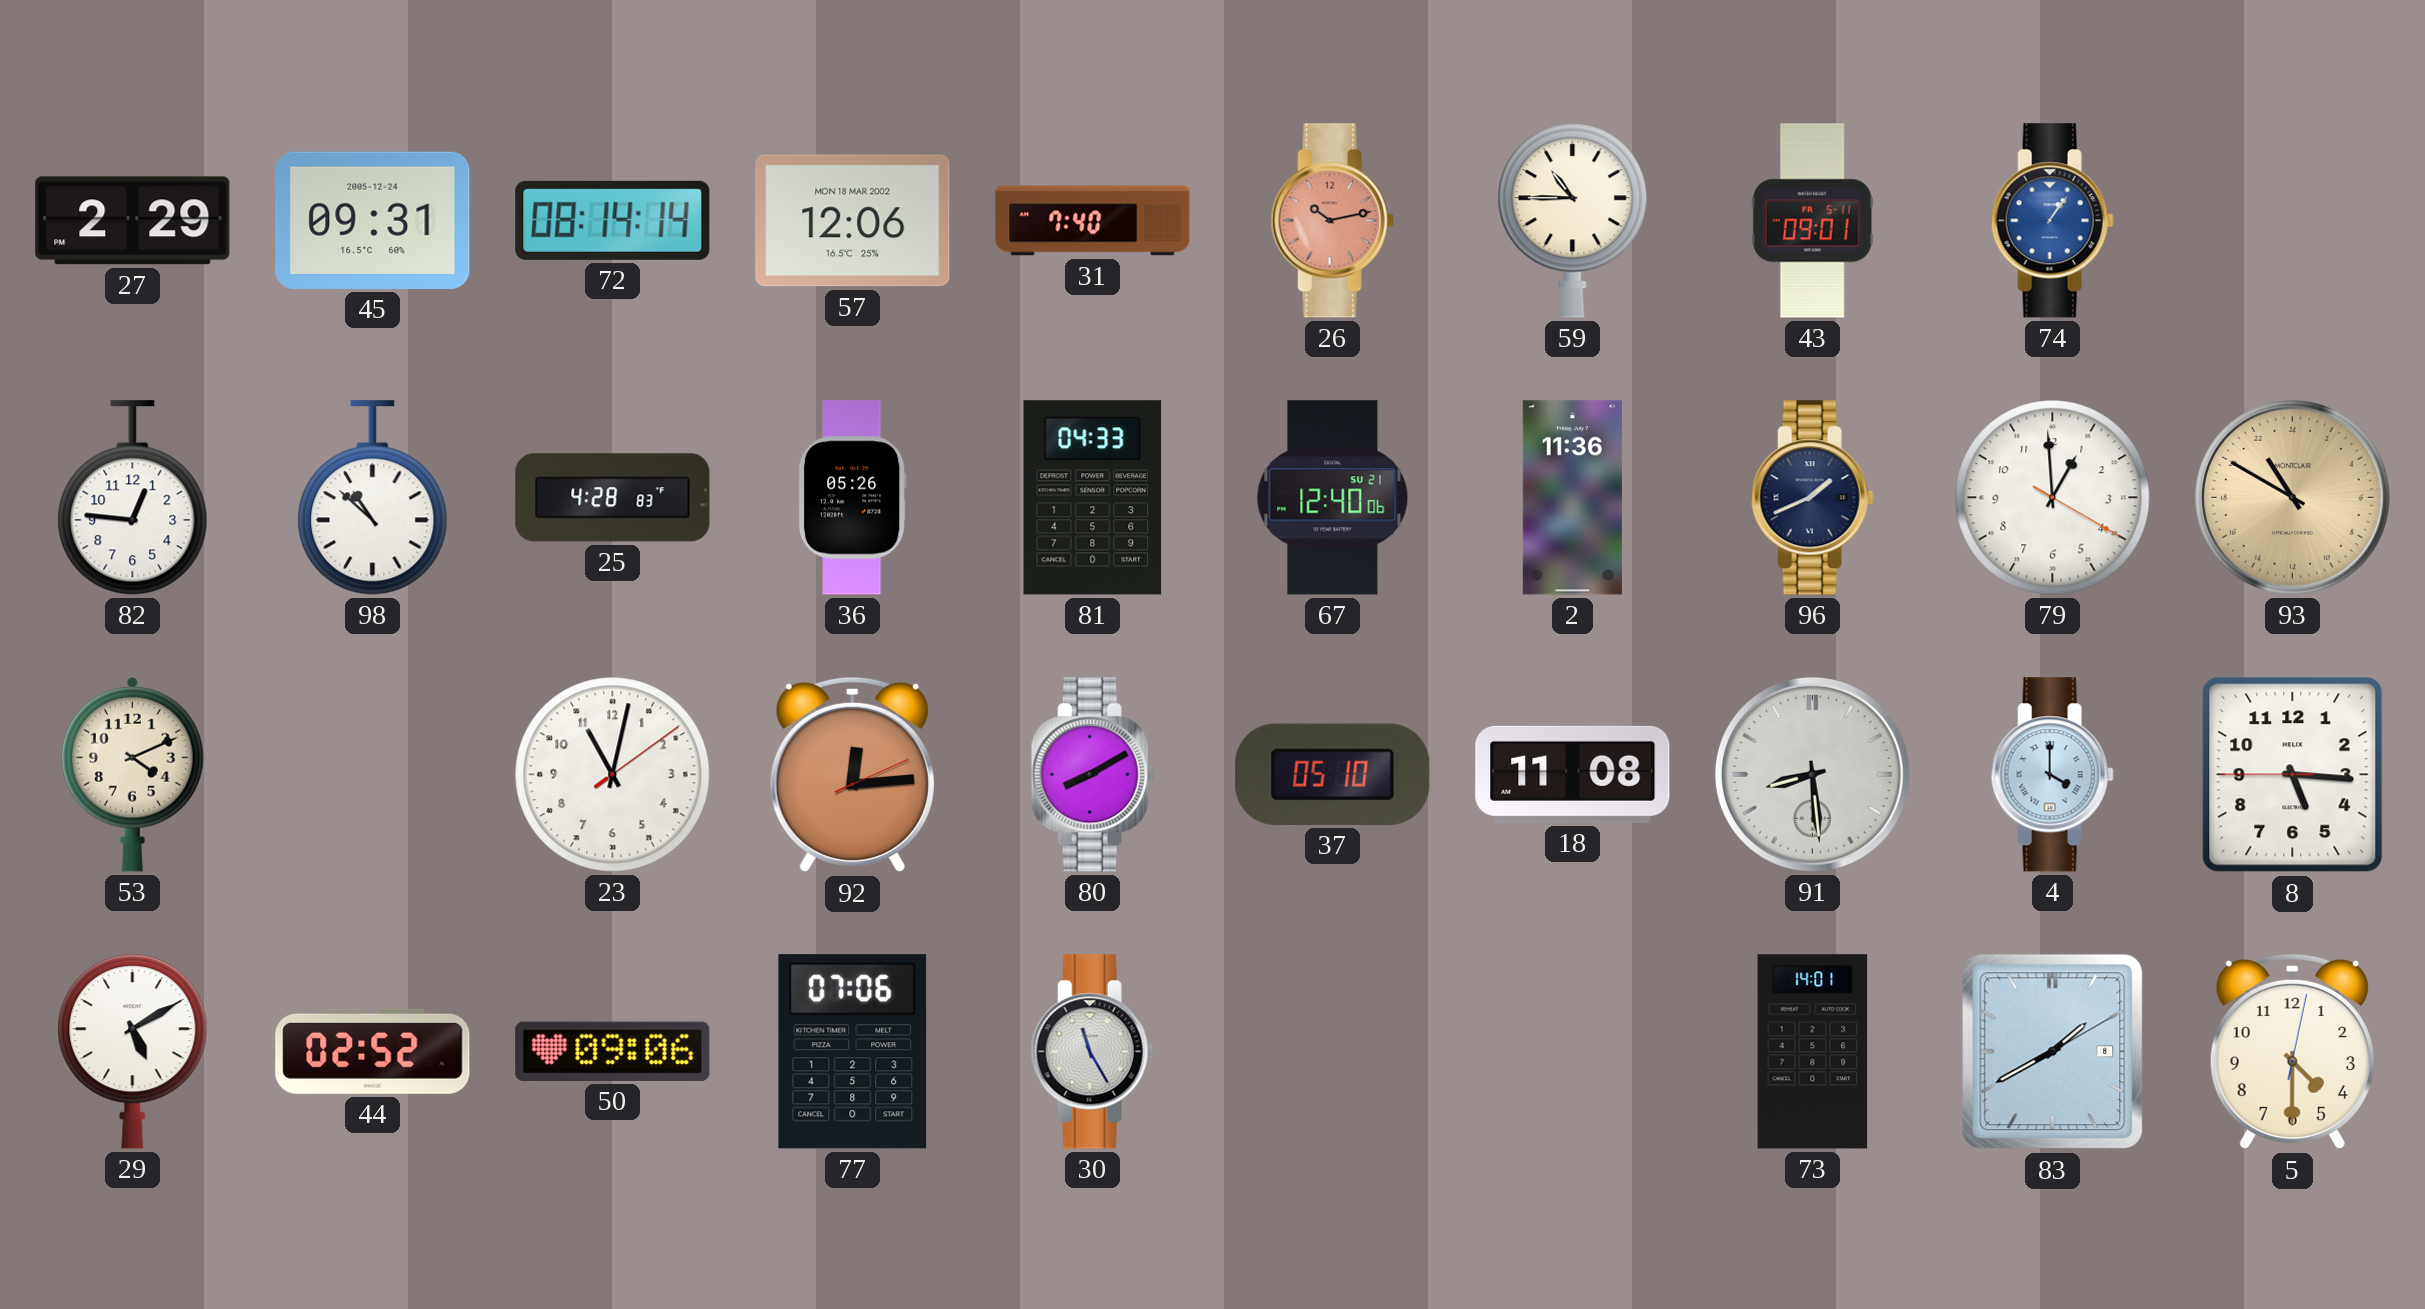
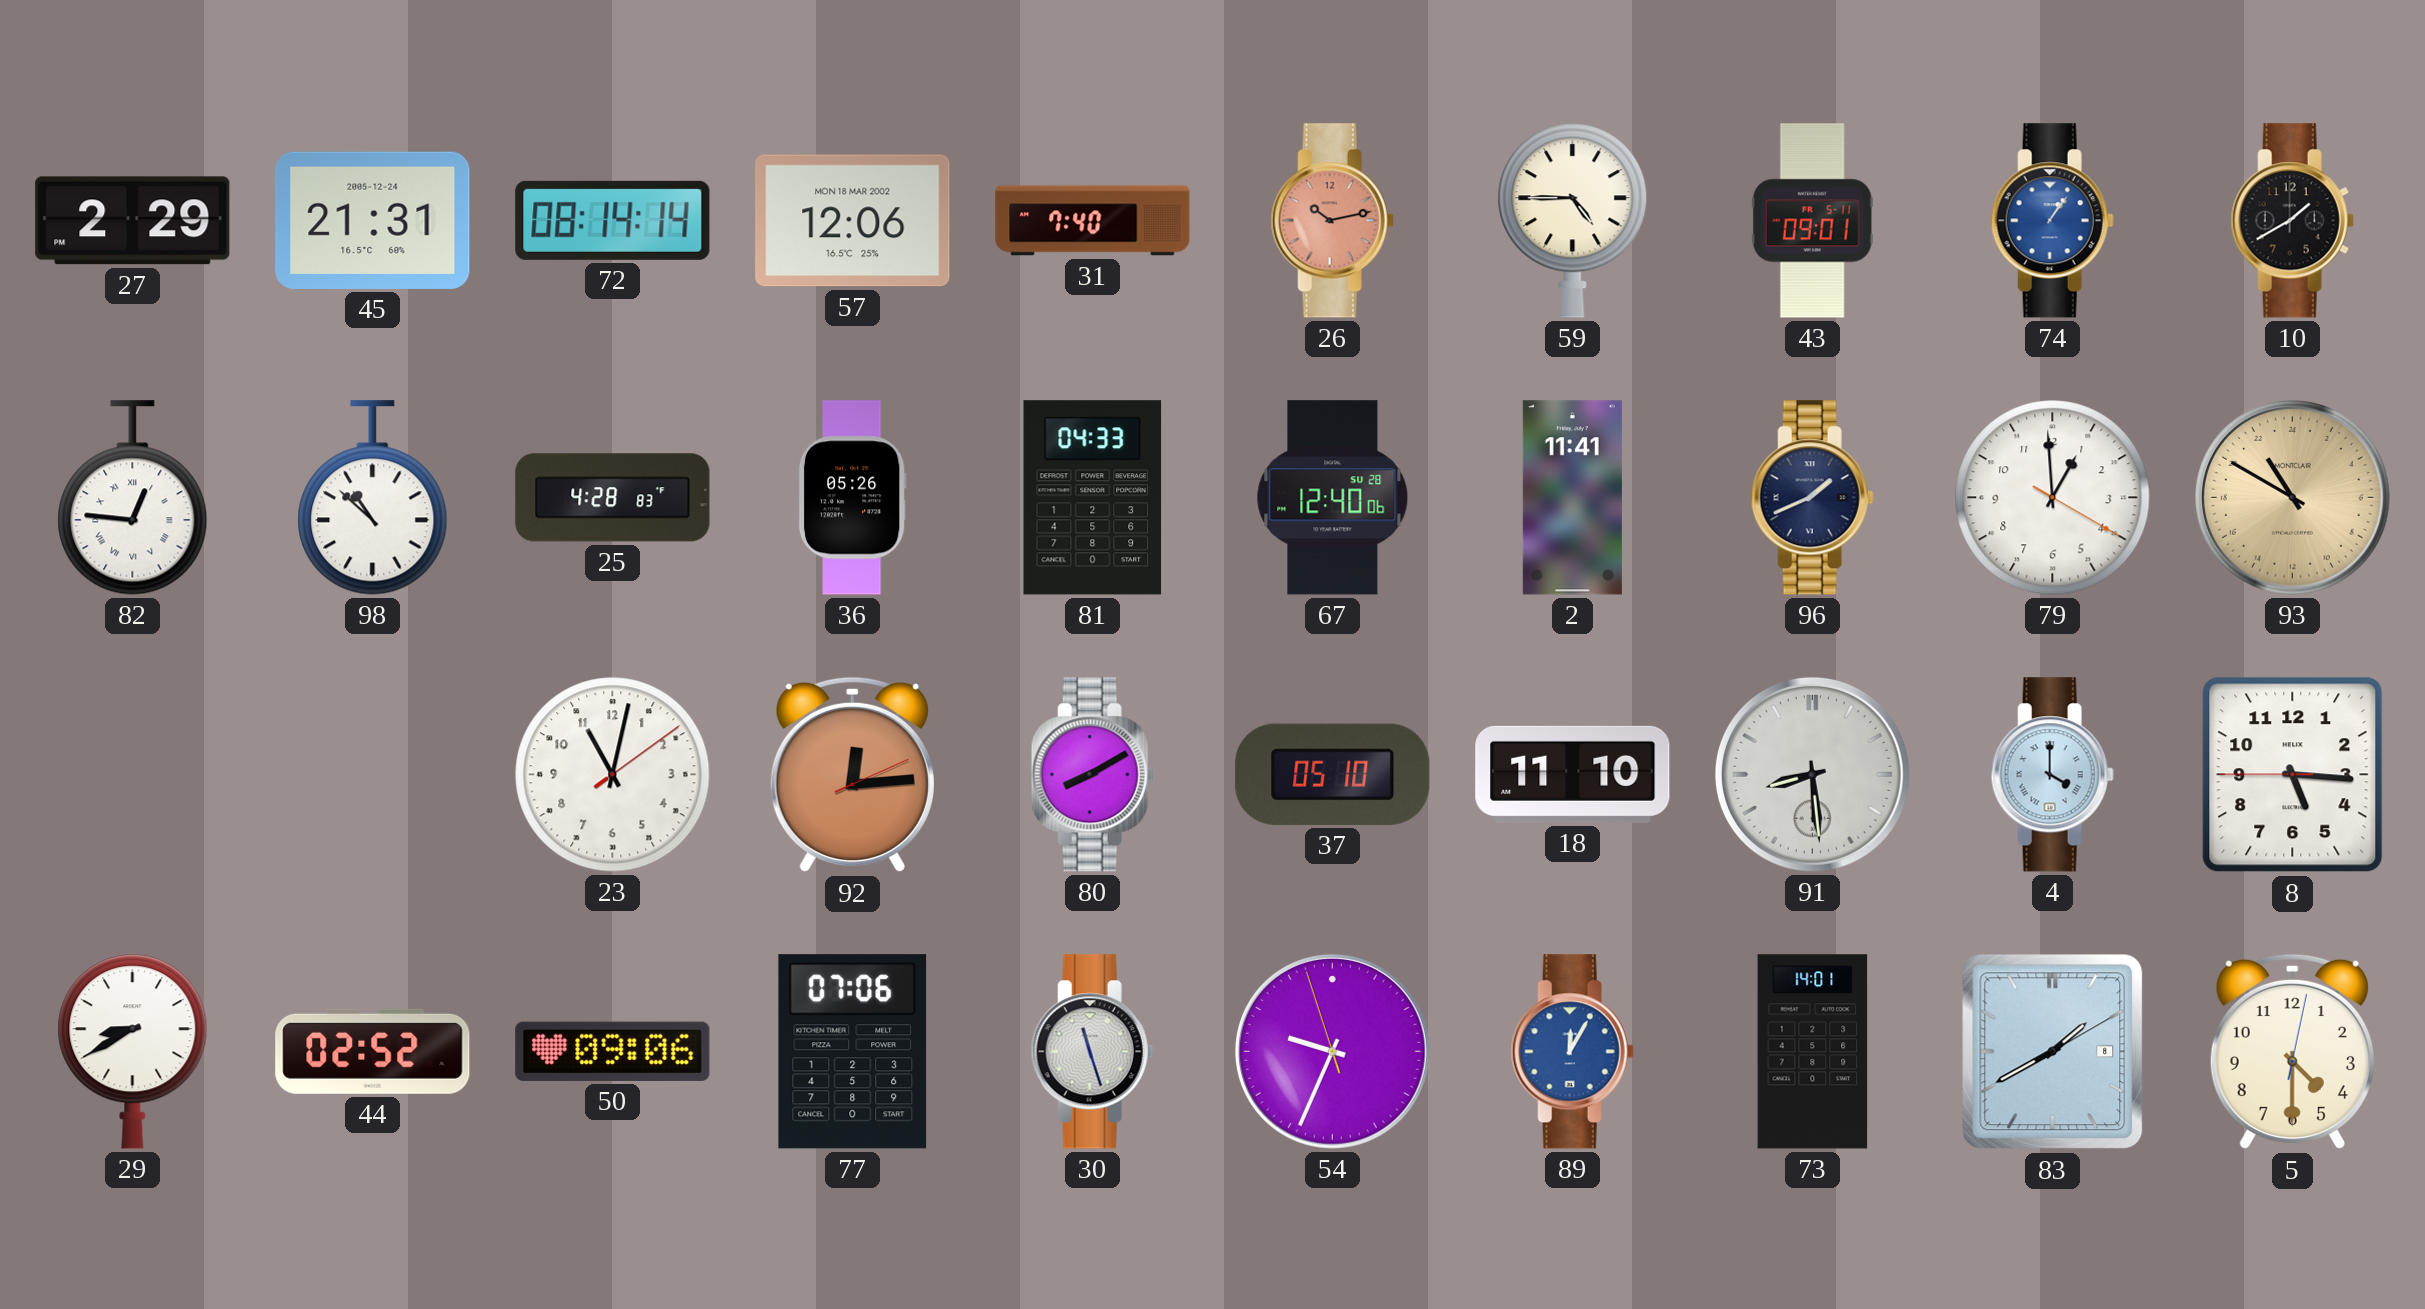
45: 09:31 -> 21:31 (373, 220)
59: 10:45 -> 4:45 (1573, 221)
10: none -> 1:40 (2292, 221)
82 numerals: Arabic -> Roman (133, 498)
67 date: SU 21 -> SU 28 (1333, 498)
2: 11:36 -> 11:41 (1572, 498)
53: 4:11 -> none (133, 774)
18: 11:08 -> 11:10 (1573, 774)
29: 5:10 -> 8:40 (133, 1052)
30: 11:25 -> 11:27 (1092, 1052)
54: none -> 9:33 (1332, 1051)
89: none -> 12:05 (1572, 1052)
